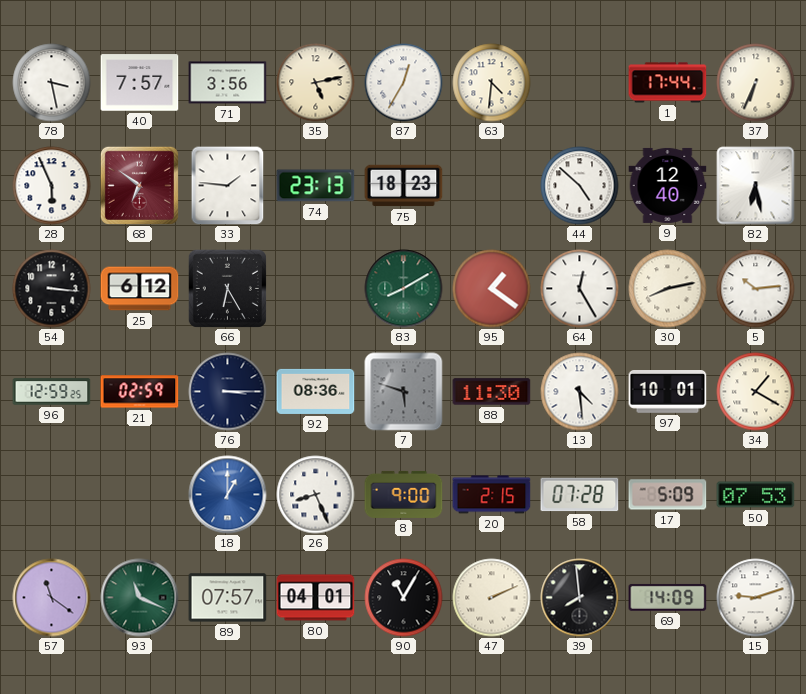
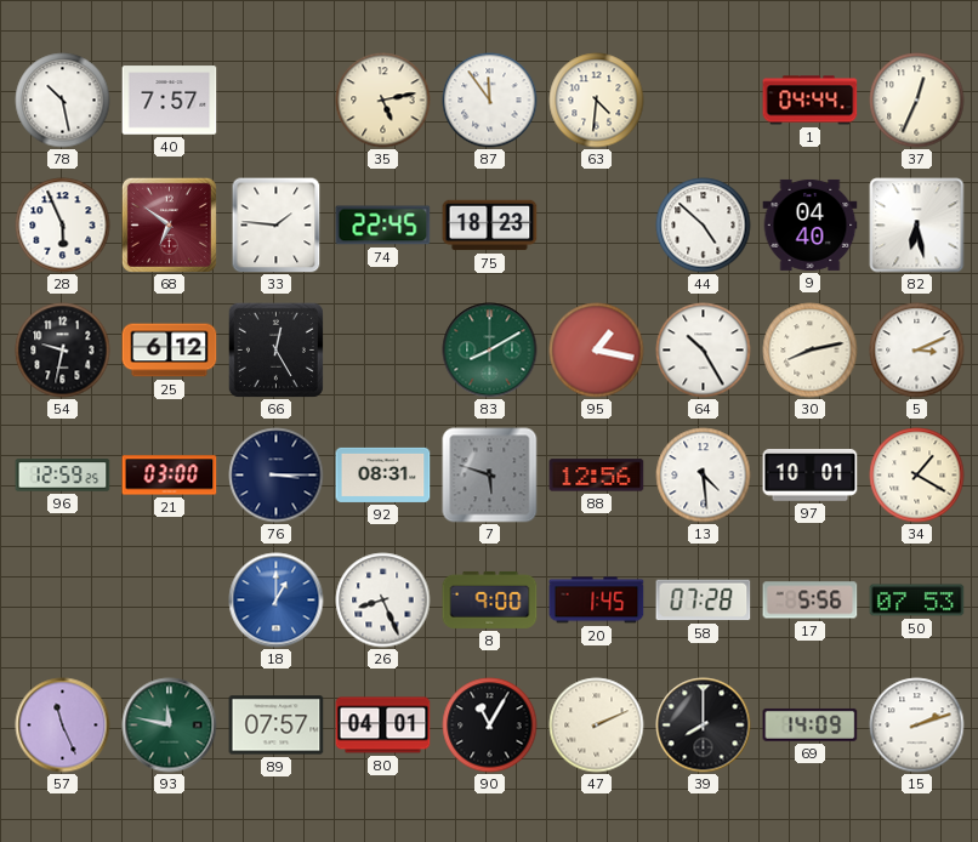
78: 3:28 -> 10:28 (63, 101)
71: 3:56 -> none (228, 83)
87: 12:35 -> 11:54 (490, 101)
1: 17:44 -> 04:44 (811, 101)
37: 6:34 -> 12:34 (917, 101)
74: 23:13 -> 22:45 (383, 226)
9: 12:40 -> 04:40 (811, 224)
54: 3:16 -> 9:32 (63, 351)
66: 6:25 -> 12:25 (275, 349)
95: 1:21 -> 1:17 (597, 351)
64: 12:25 -> 10:25 (704, 351)
5: 10:14 -> 3:11 (917, 351)
21: 02:59 -> 03:00 (170, 476)
92: 08:36 -> 08:31 (383, 474)
88: 11:30 -> 12:56 (597, 476)
20: 2:15 -> 1:45 (597, 601)
17: 5:09 -> 5:56 (811, 601)
57: 11:21 -> 11:26 (63, 726)
93: 11:19 -> 11:47 (170, 726)
39: 7:59 -> 8:00 (704, 726)
15: 9:12 -> 2:12 (917, 726)
